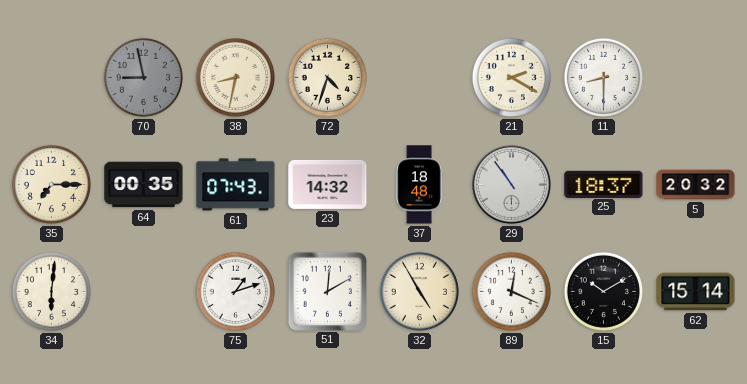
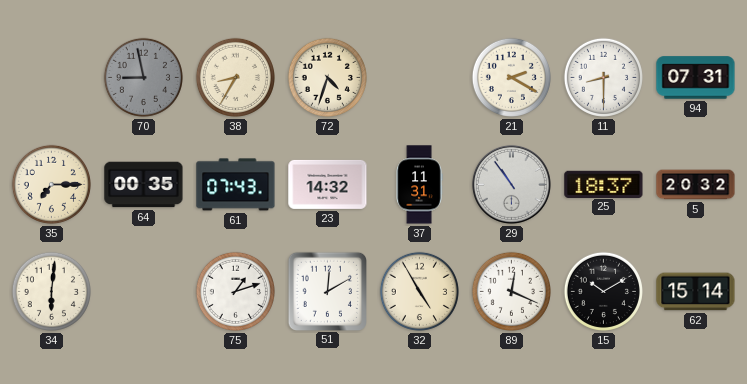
38: 8:32 -> 8:35 (235, 77)
94: none -> 07:31 (696, 78)
37: 18:48 -> 11:31 (419, 185)
